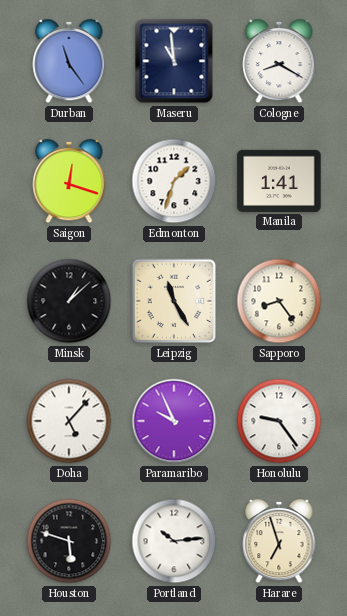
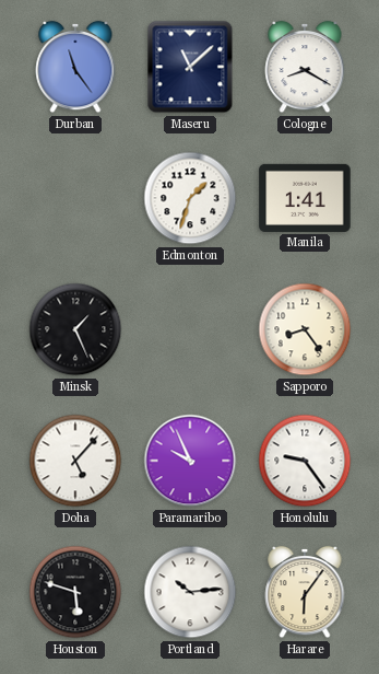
Maseru: 10:59 -> 11:08 (190, 67)
Saigon: 12:18 -> none (69, 181)
Minsk: 1:08 -> 1:26 (75, 329)
Leipzig: 11:25 -> none (174, 301)
Harare: 6:57 -> 6:06 (305, 592)
